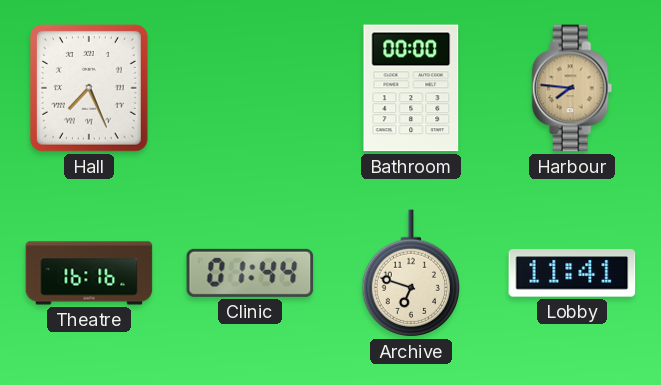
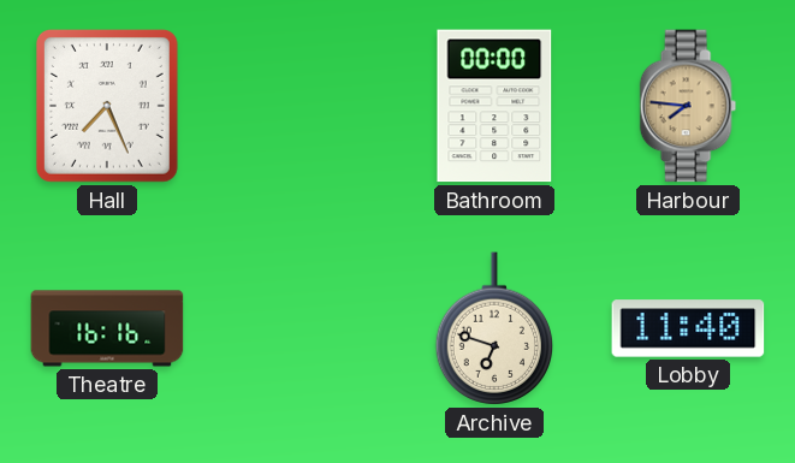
Clinic: 01:44 -> none (250, 273)
Lobby: 11:41 -> 11:40 (688, 328)
